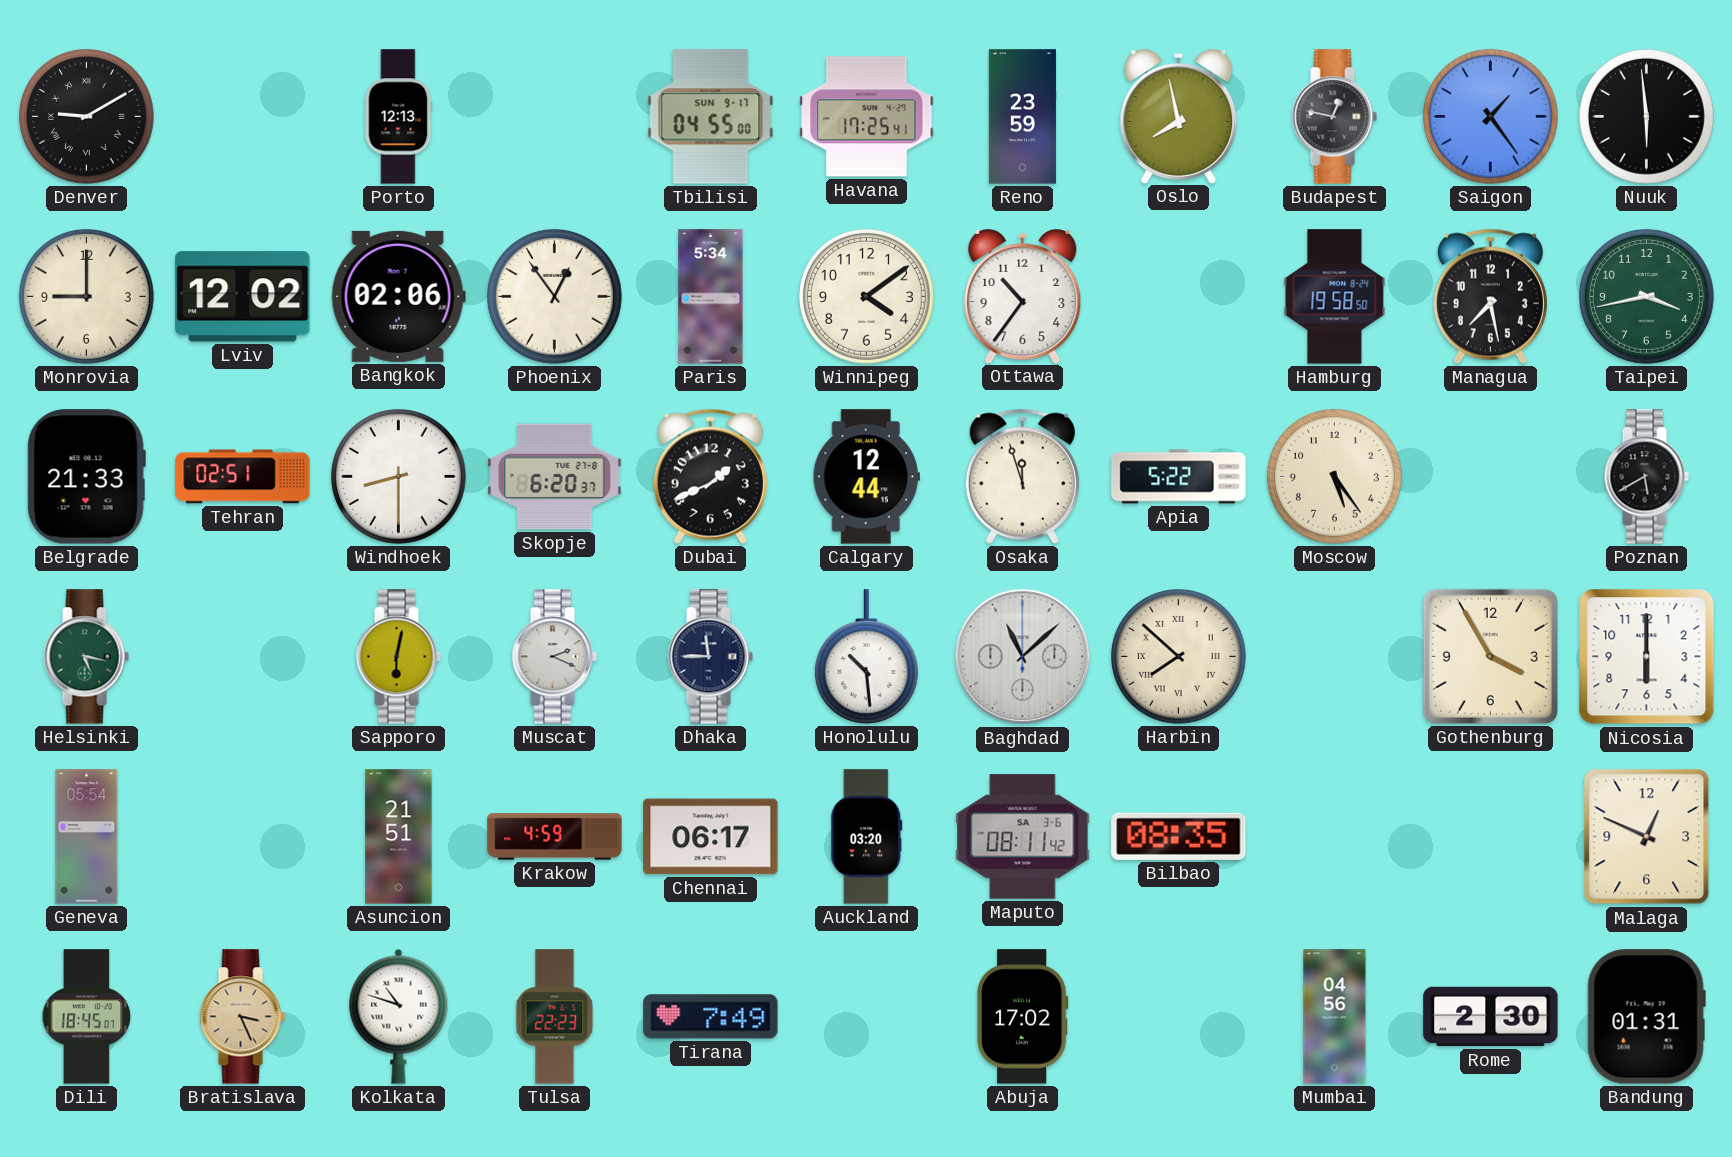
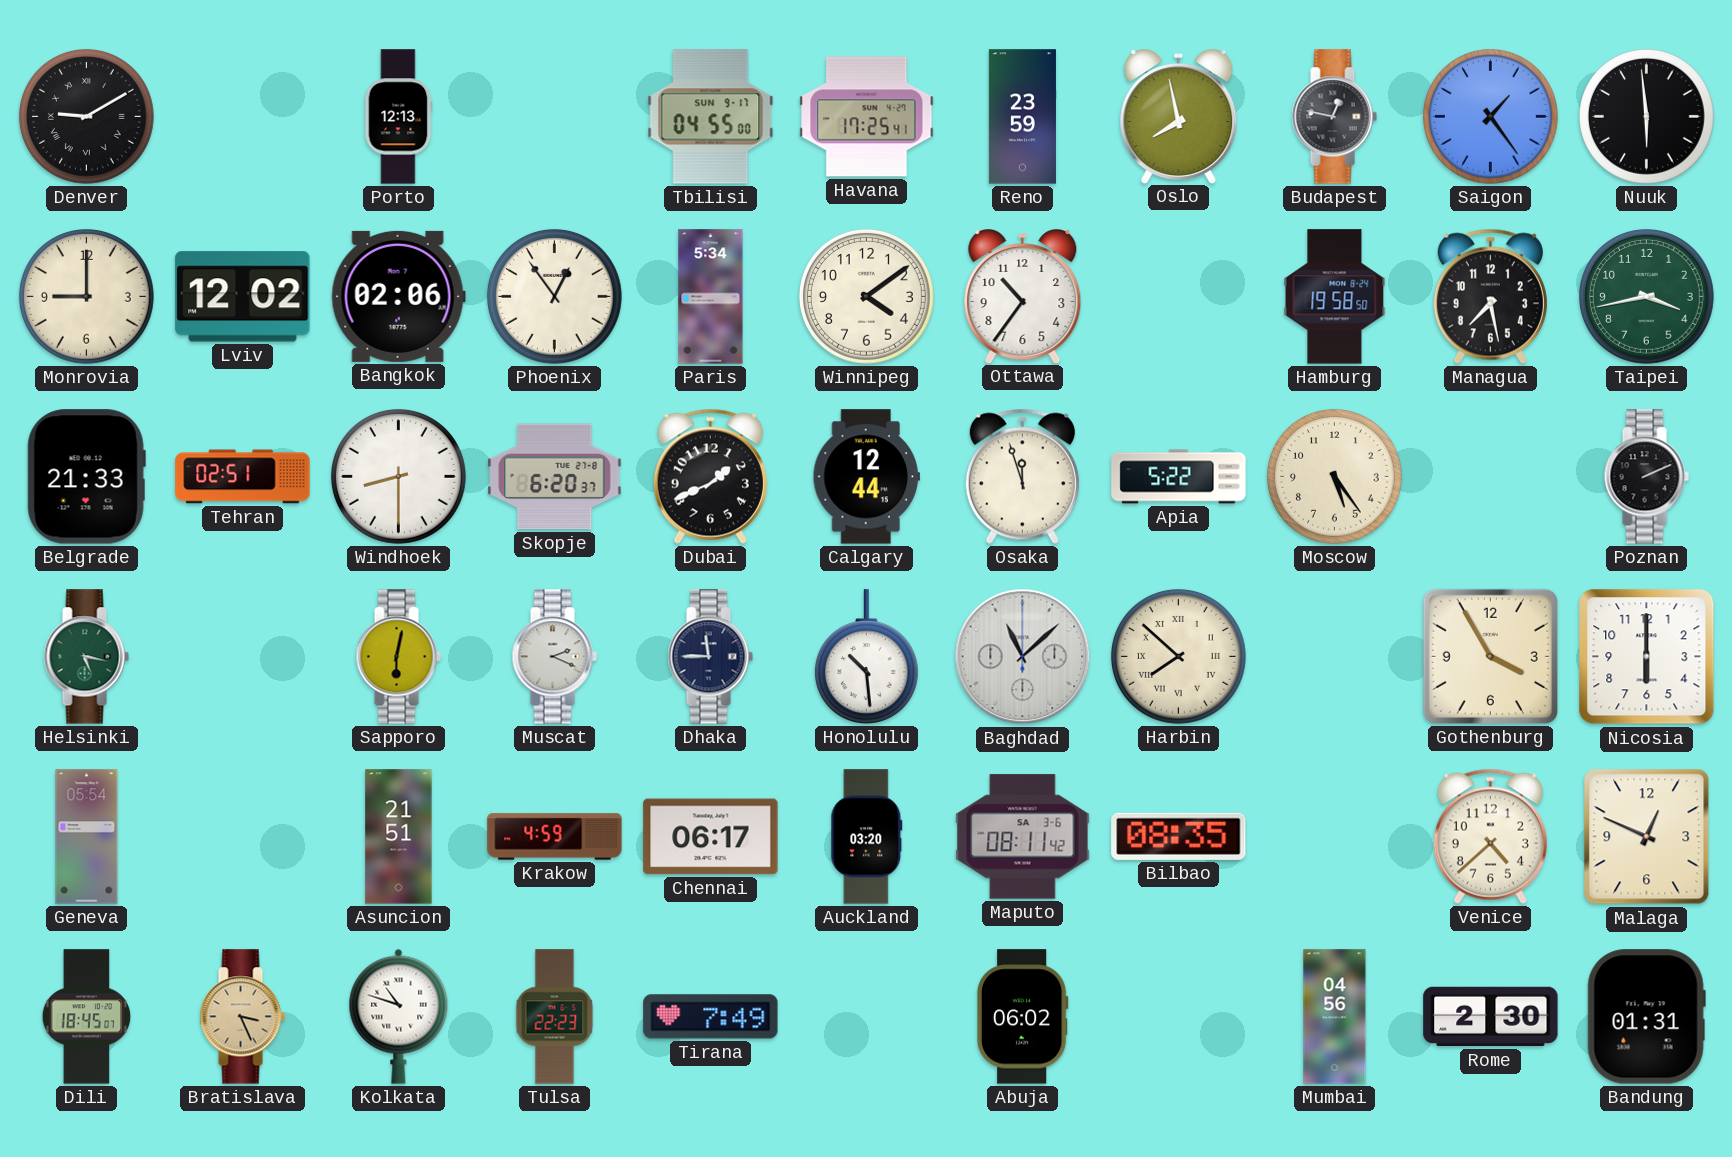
Poznan: 5:40 -> 2:11 (1646, 477)
Venice: none -> 4:38 (1490, 836)
Abuja: 17:02 -> 06:02 (1022, 1017)
